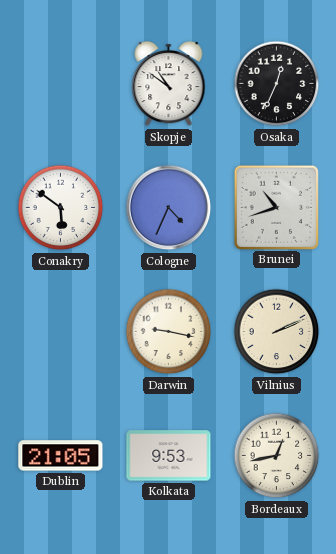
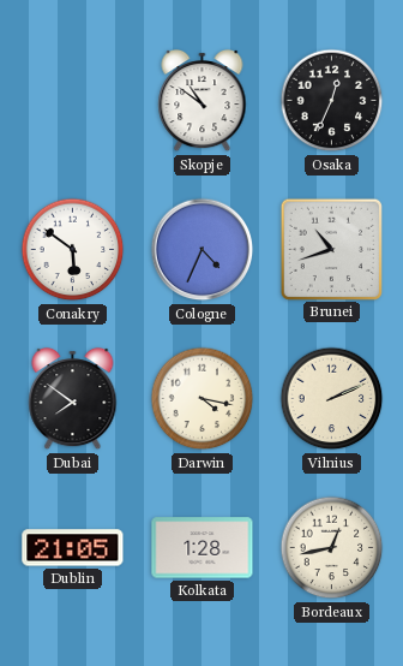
Dubai: none -> 7:51 (73, 399)
Darwin: 9:17 -> 4:17 (203, 399)
Kolkata: 9:53 -> 1:28 (203, 548)
